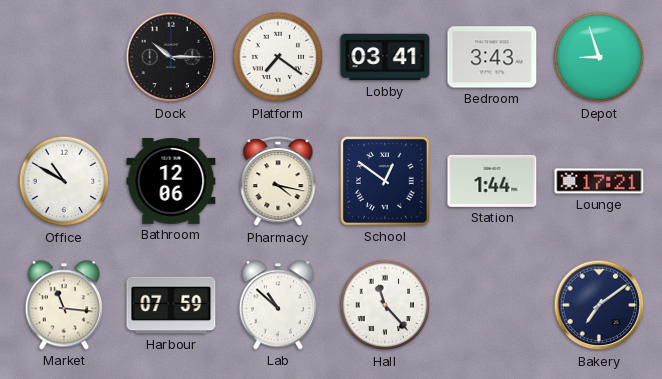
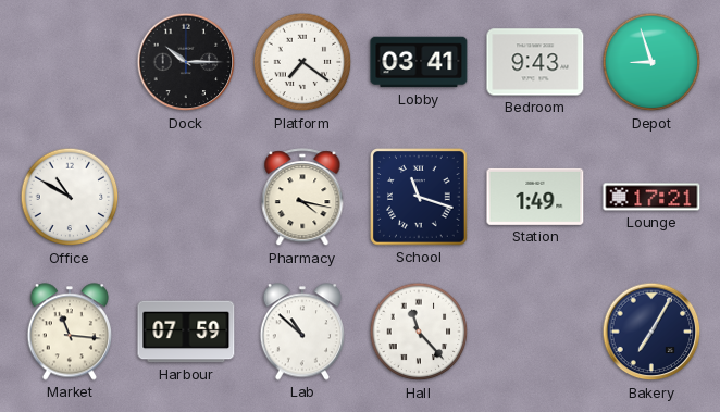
Bedroom: 3:43 -> 9:43 (535, 62)
Bathroom: 12:06 -> none (171, 181)
School: 12:51 -> 11:18 (420, 198)
Station: 1:44 -> 1:49 (535, 197)
Bakery: 7:09 -> 7:05 (651, 332)
